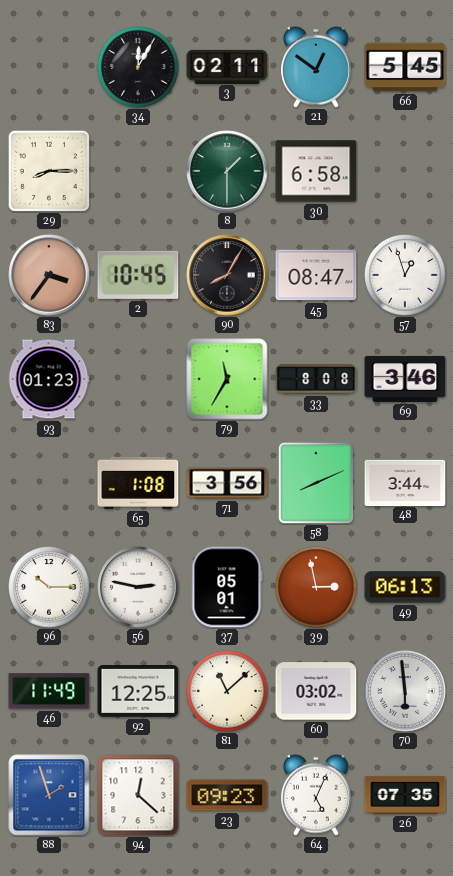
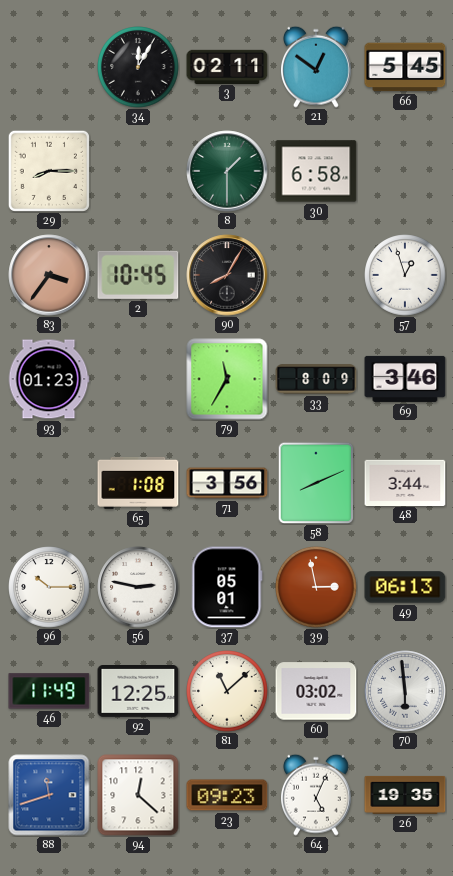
45: 08:47 -> none (316, 275)
33: 8:08 -> 8:09 (316, 379)
88: 1:57 -> 11:42 (49, 795)
26: 07:35 -> 19:35 (405, 795)
